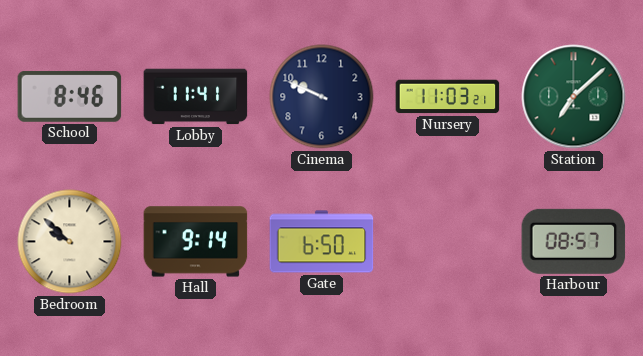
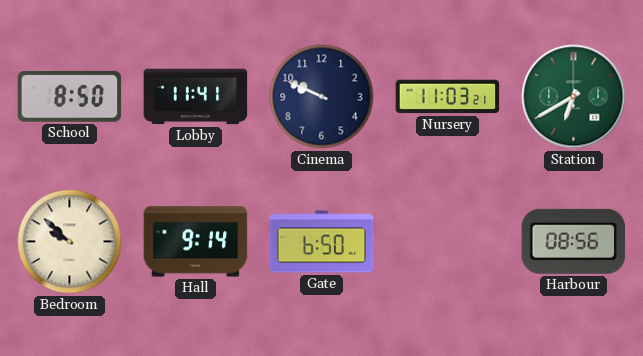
School: 8:46 -> 8:50 (70, 96)
Station: 7:08 -> 6:40 (574, 97)
Harbour: 08:57 -> 08:56 (574, 241)
